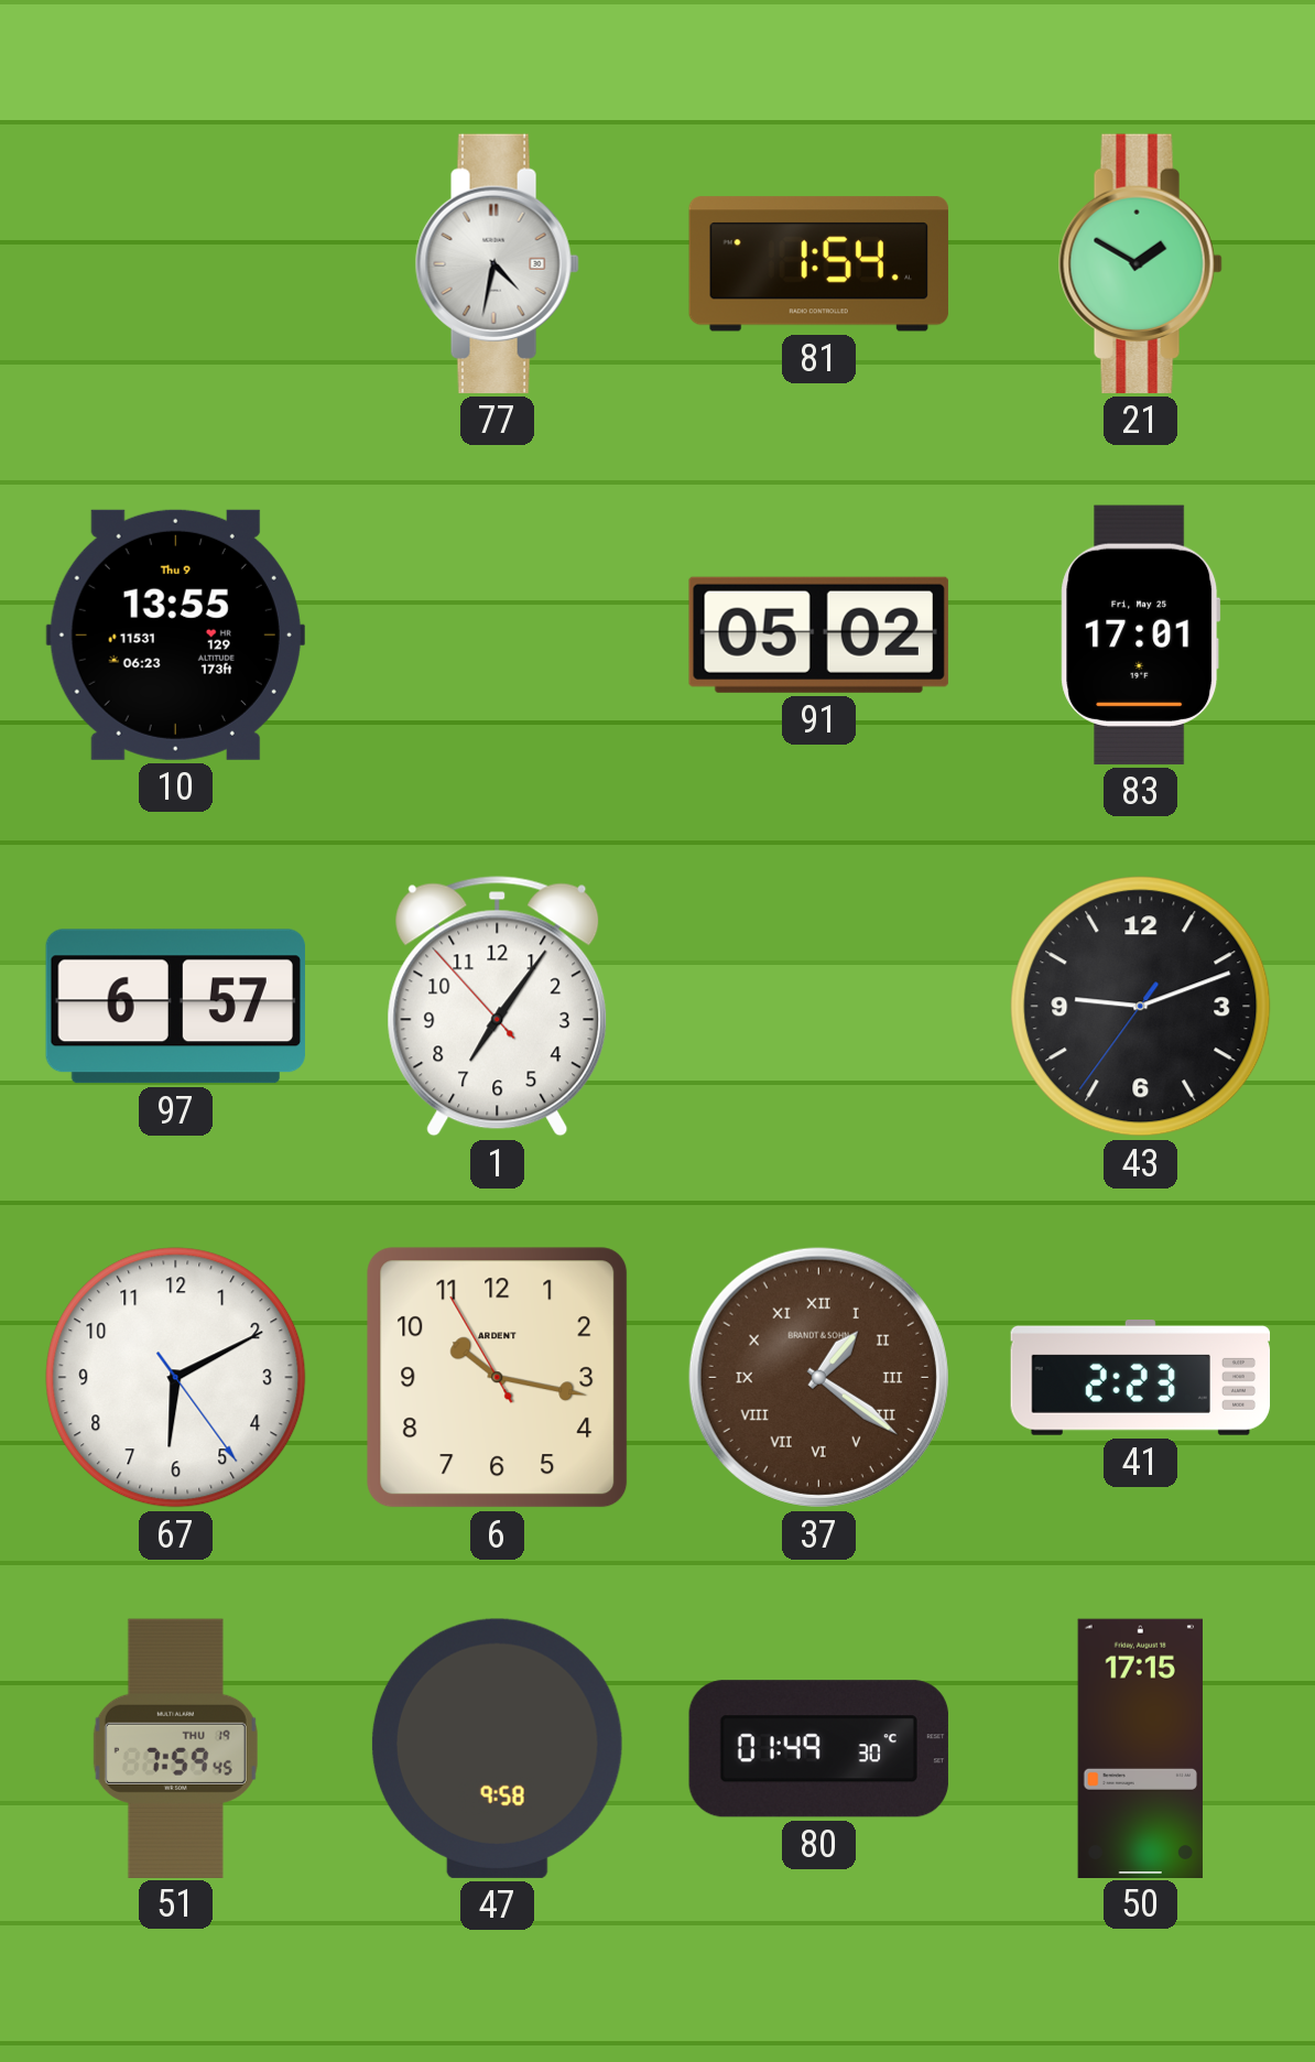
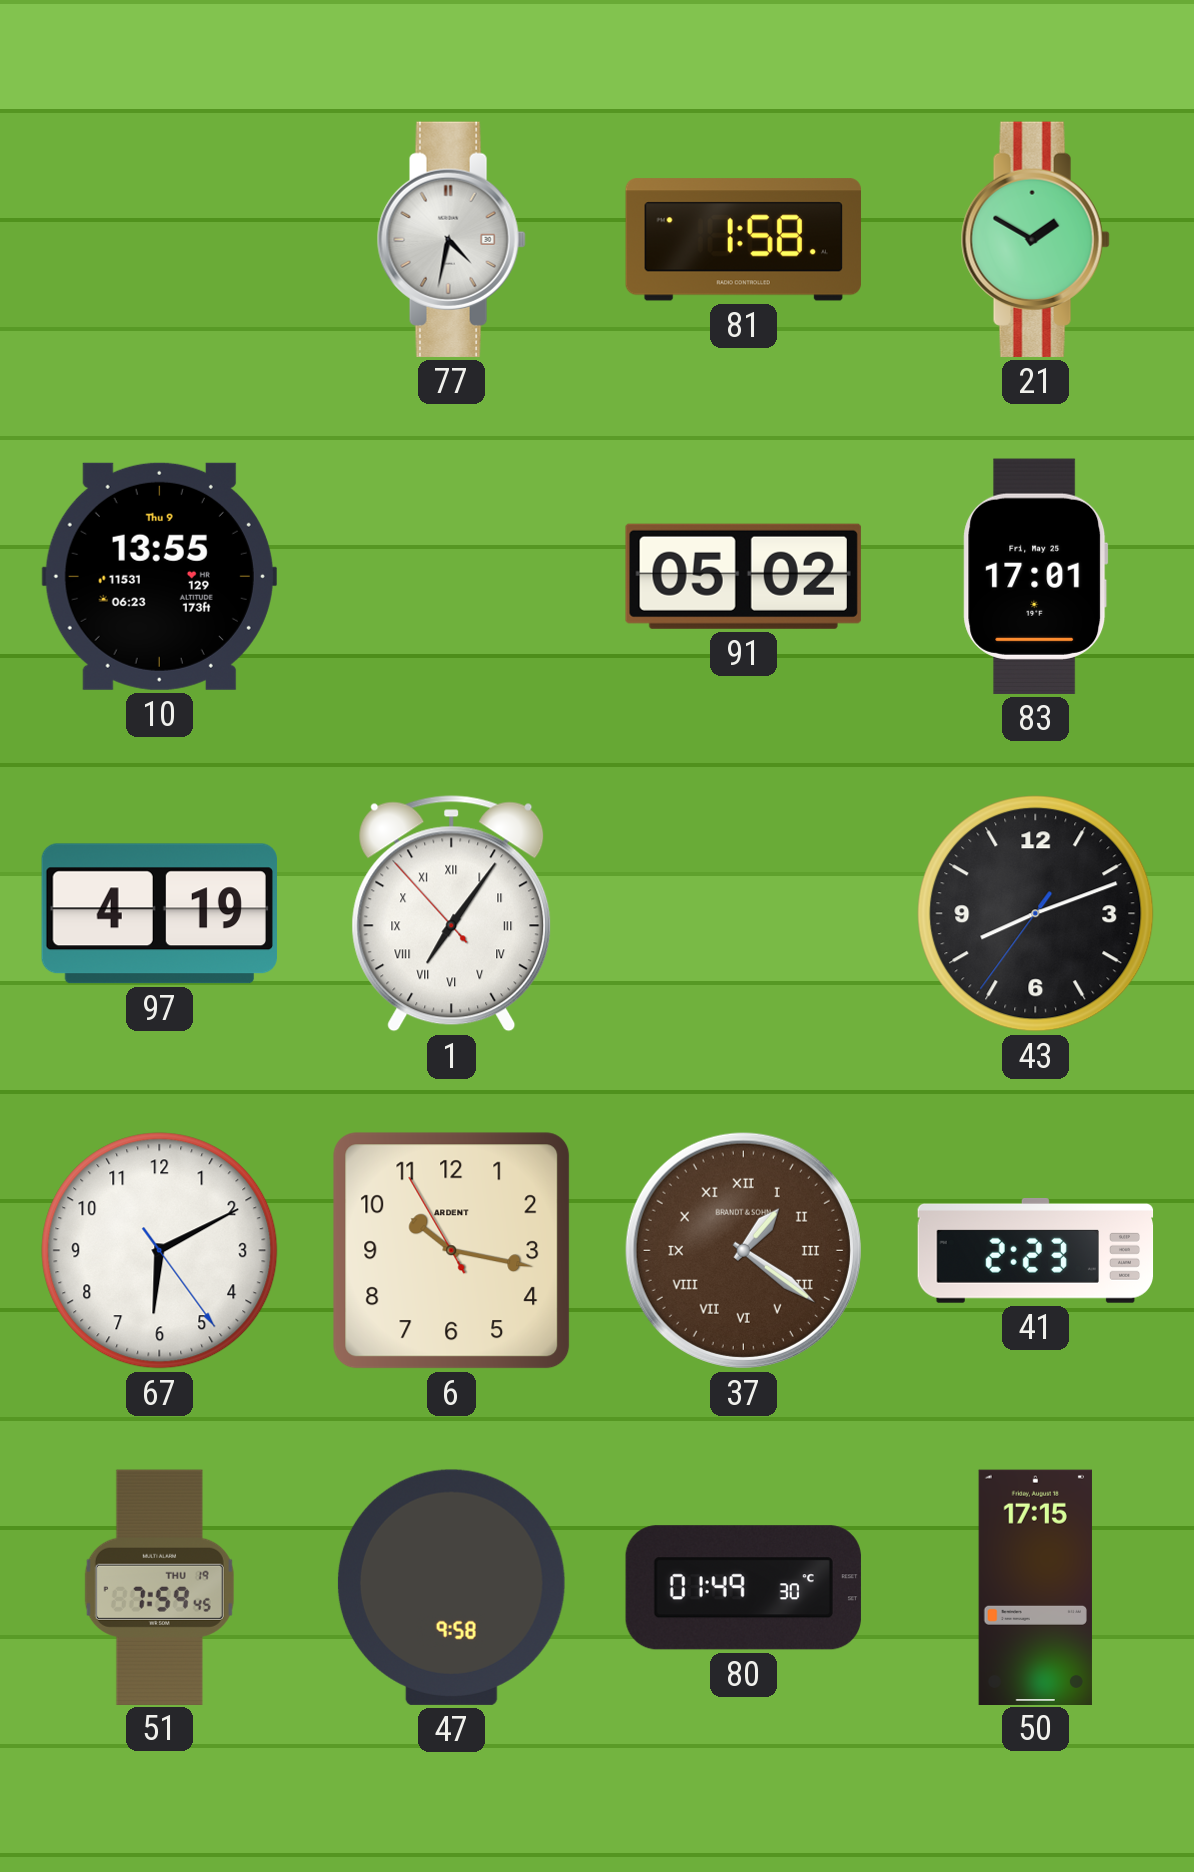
81: 1:54 -> 1:58 (743, 240)
97: 6:57 -> 4:19 (159, 914)
1 numerals: Arabic -> Roman (452, 914)
43: 9:11 -> 8:11 (1036, 914)
